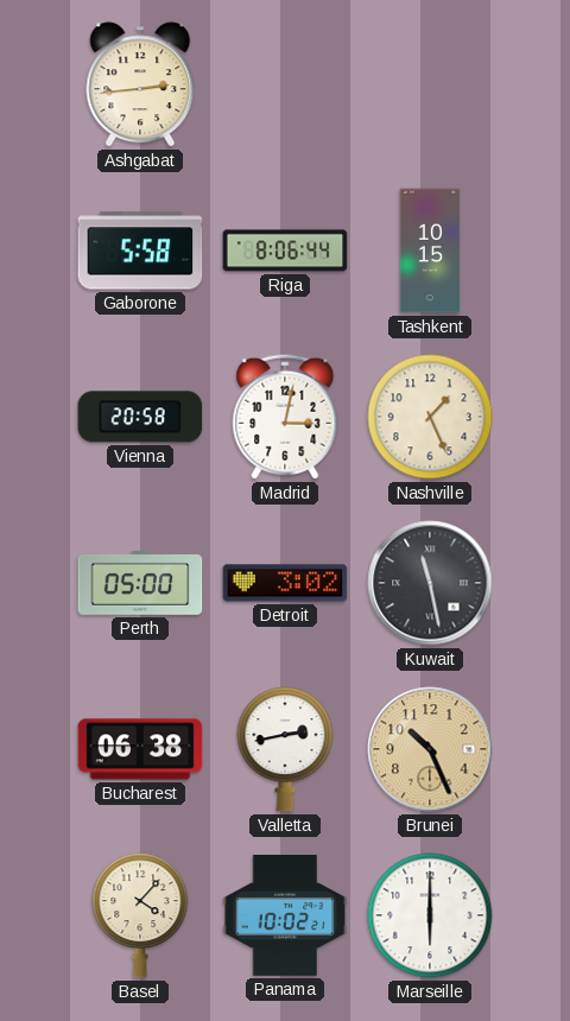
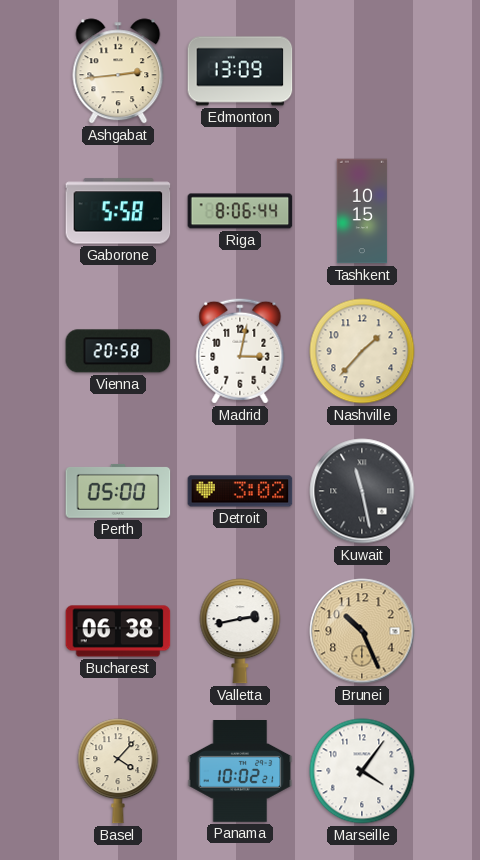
Edmonton: none -> 13:09 (240, 71)
Nashville: 1:26 -> 1:37 (362, 351)
Marseille: 6:00 -> 4:06 (362, 771)
